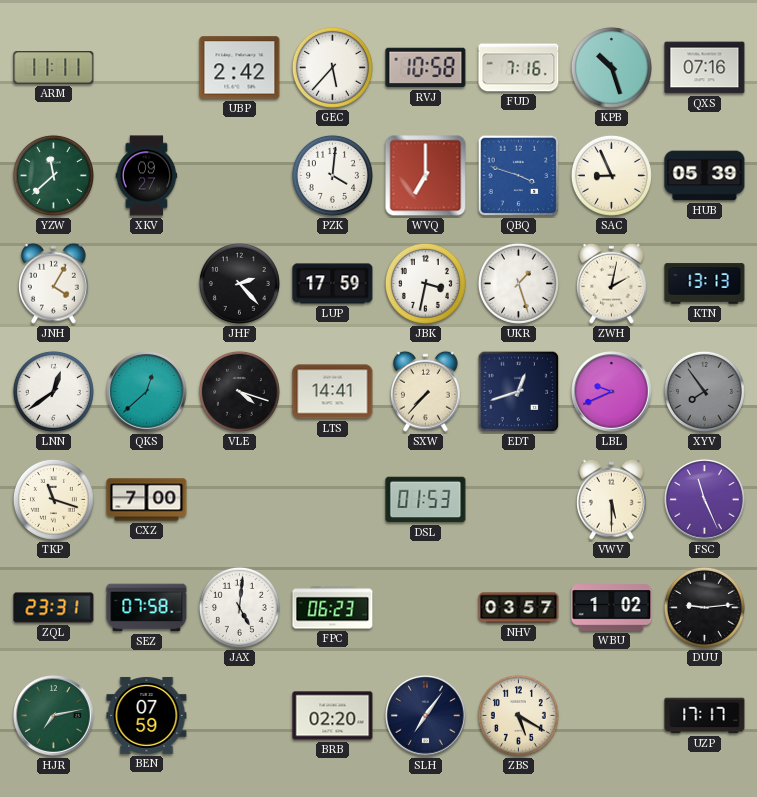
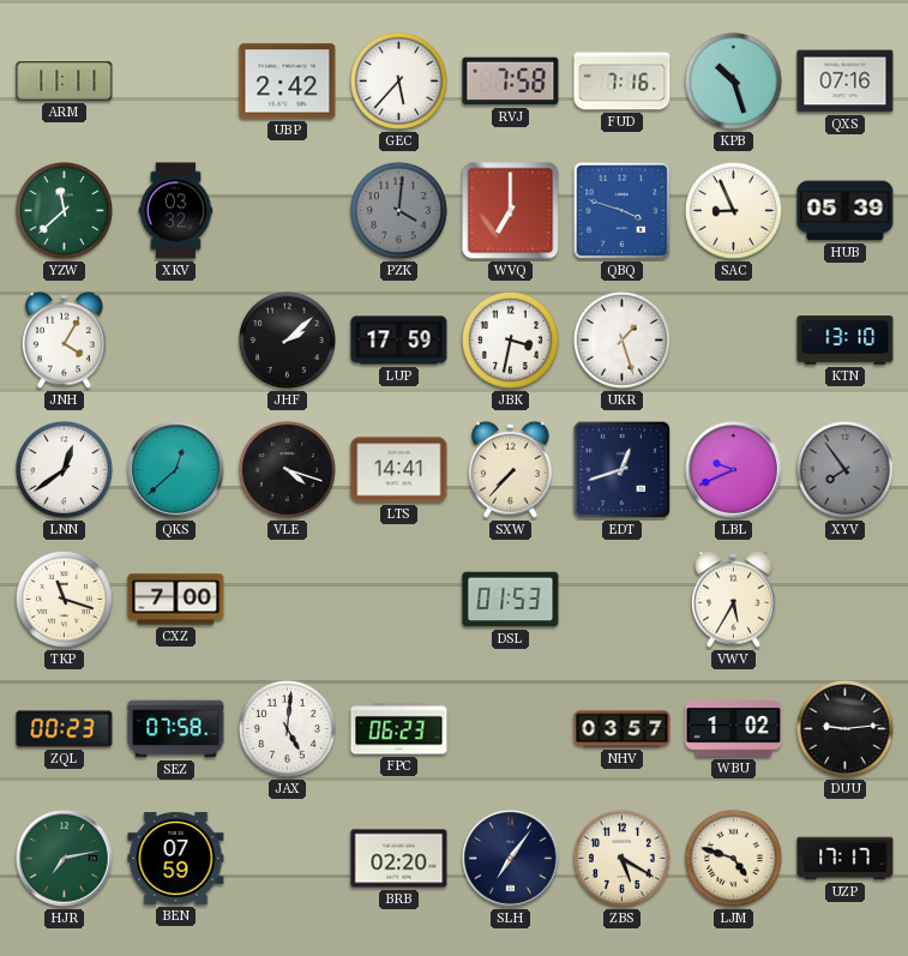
RVJ: 10:58 -> 7:58 (511, 82)
XKV: 09:27 -> 03:32 (176, 211)
PZK dial: white -> grey (398, 210)
JHF: 2:23 -> 2:08 (287, 339)
ZWH: 2:02 -> none (612, 283)
KTN: 13:13 -> 13:10 (846, 341)
VWV: 5:30 -> 5:35 (734, 599)
FSC: 11:26 -> none (705, 500)
ZQL: 23:31 -> 00:23 (65, 729)
LJM: none -> 4:48 (733, 858)
